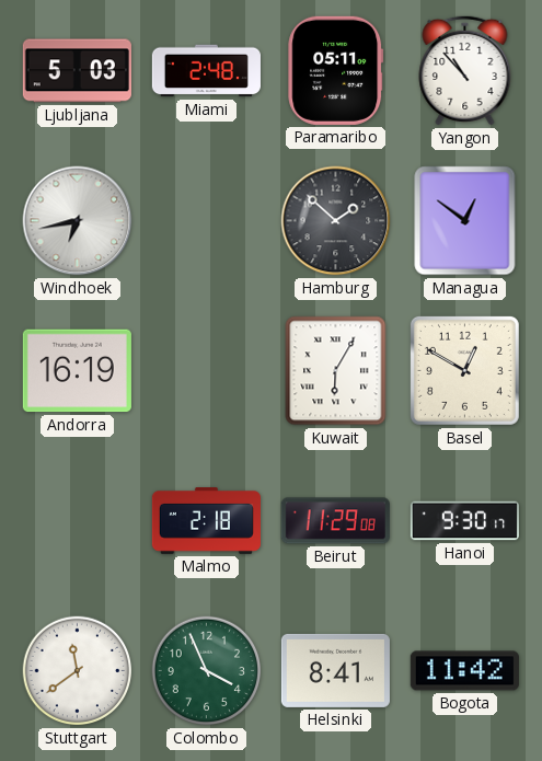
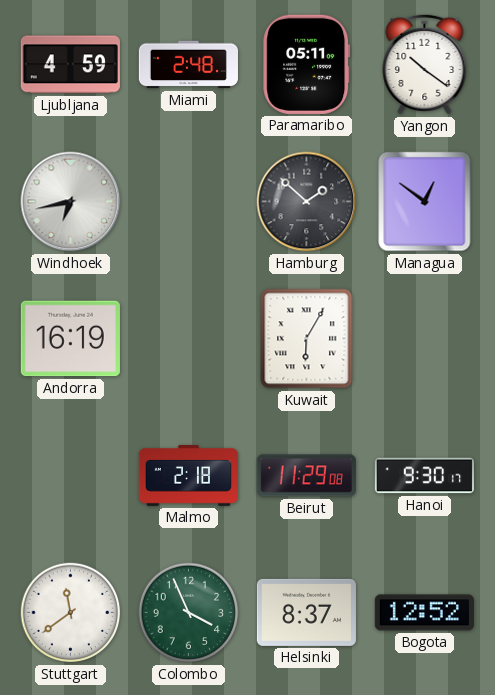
Ljubljana: 5:03 -> 4:59 (70, 65)
Yangon: 10:53 -> 10:21 (425, 64)
Basel: 12:50 -> none (464, 370)
Helsinki: 8:41 -> 8:37 (306, 612)
Bogota: 11:42 -> 12:52 (424, 613)
